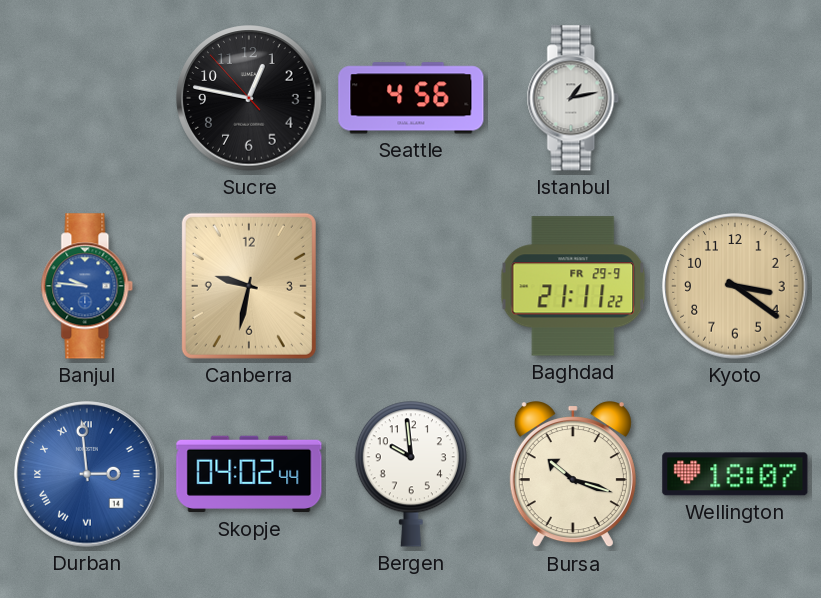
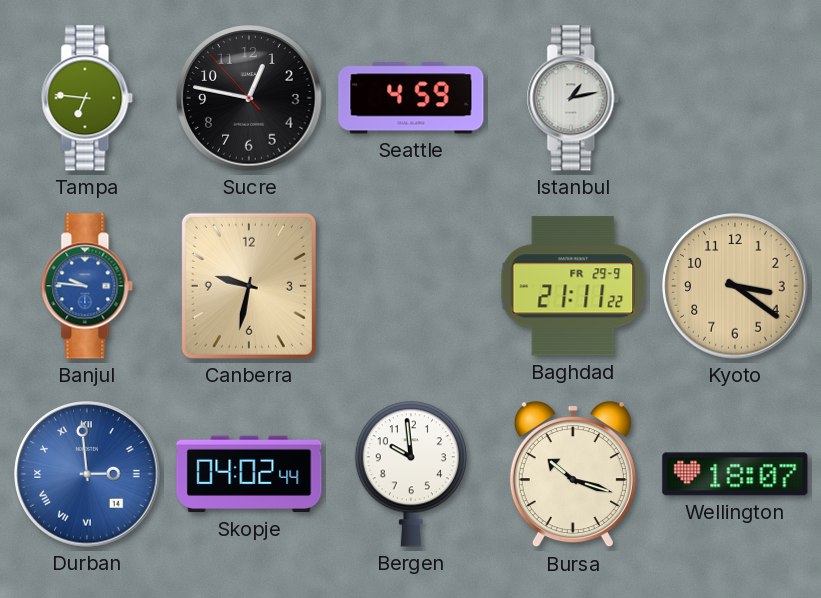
Tampa: none -> 6:46 (87, 98)
Seattle: 4:56 -> 4:59 (411, 98)
